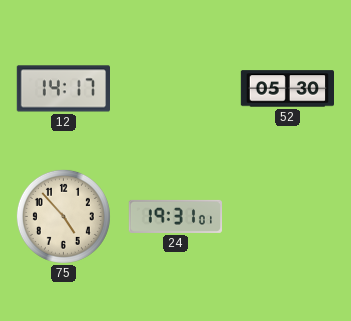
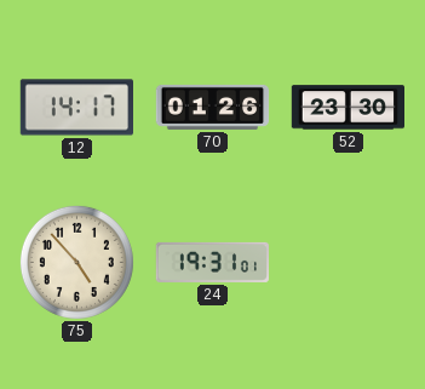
70: none -> 01:26 (213, 107)
52: 05:30 -> 23:30 (348, 108)
